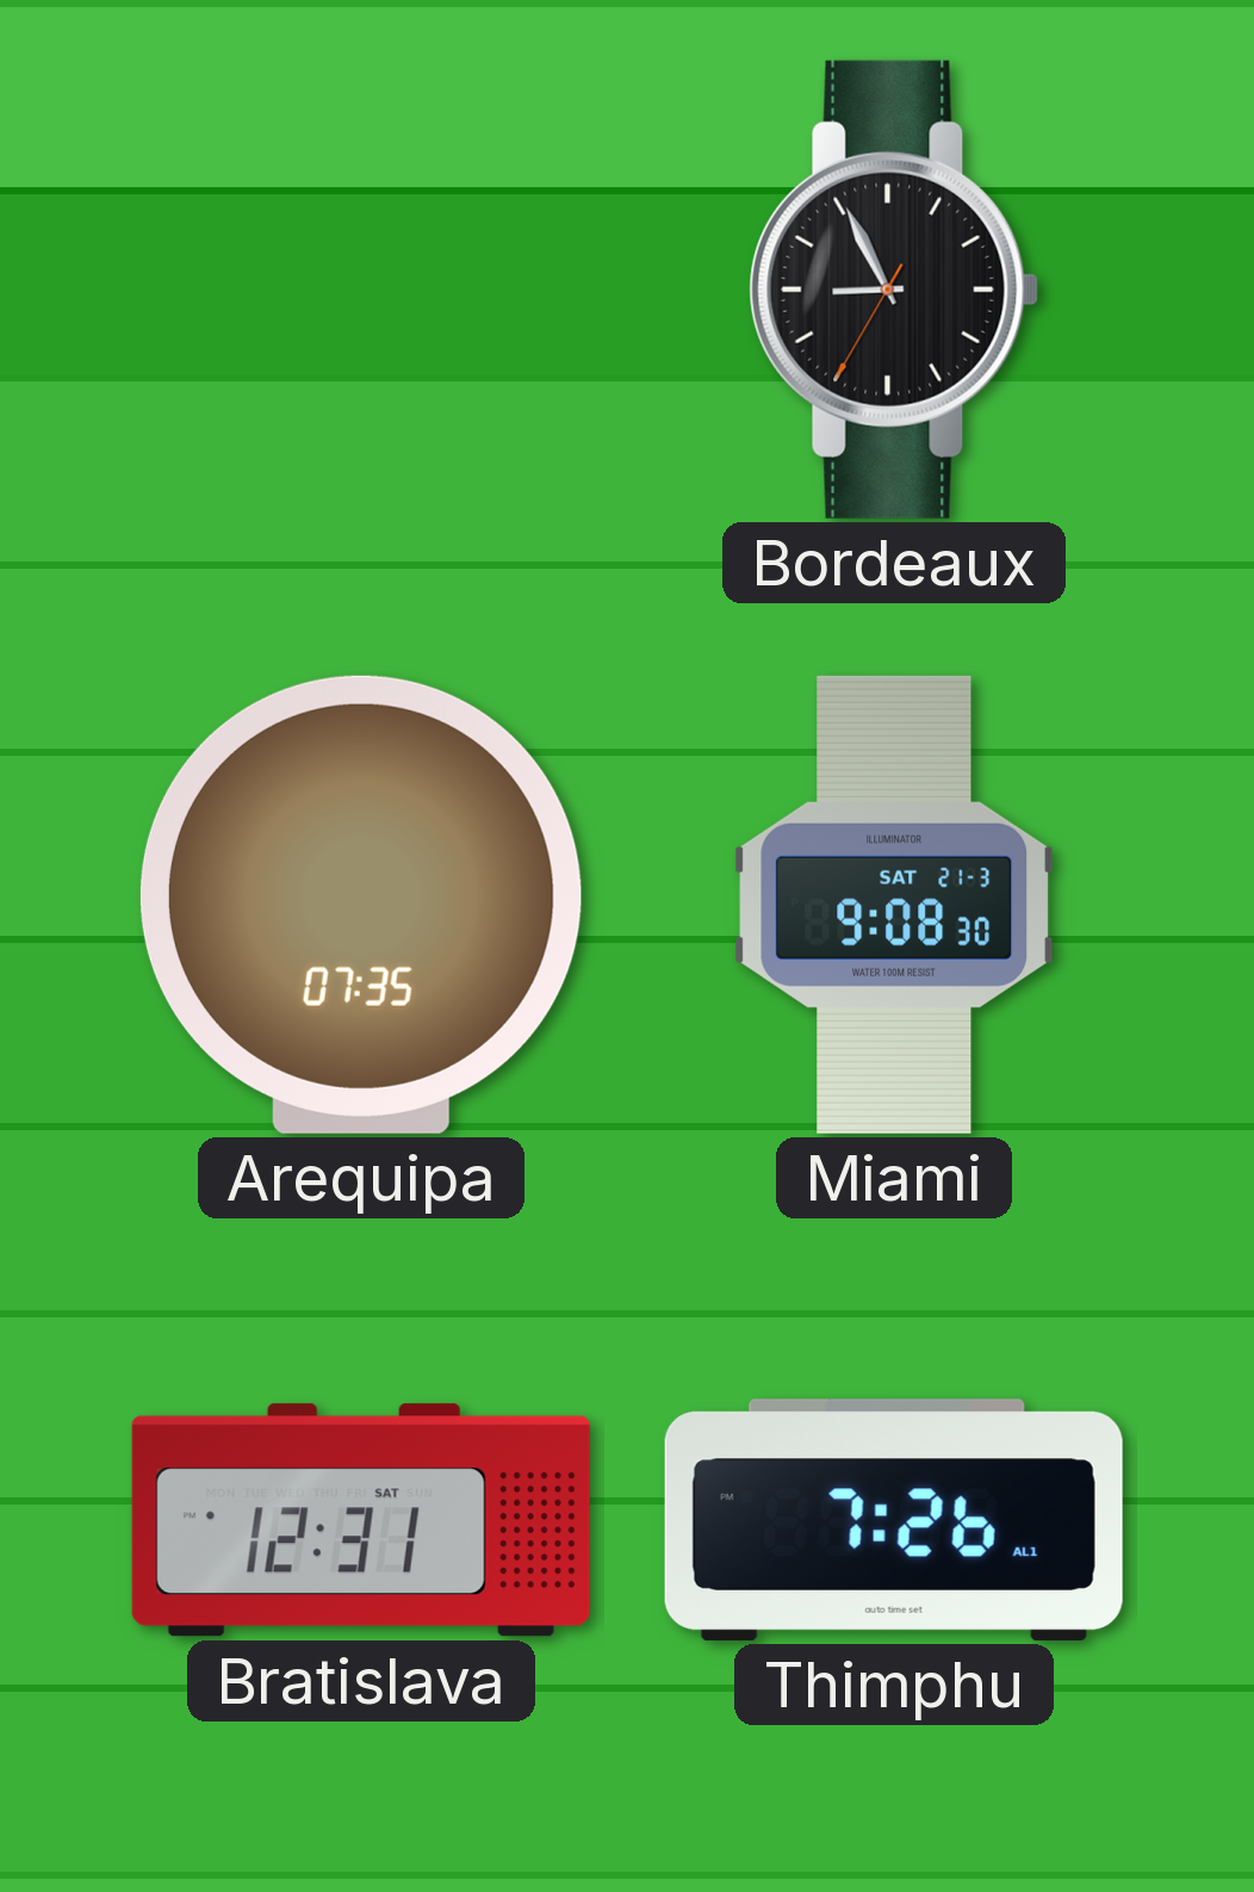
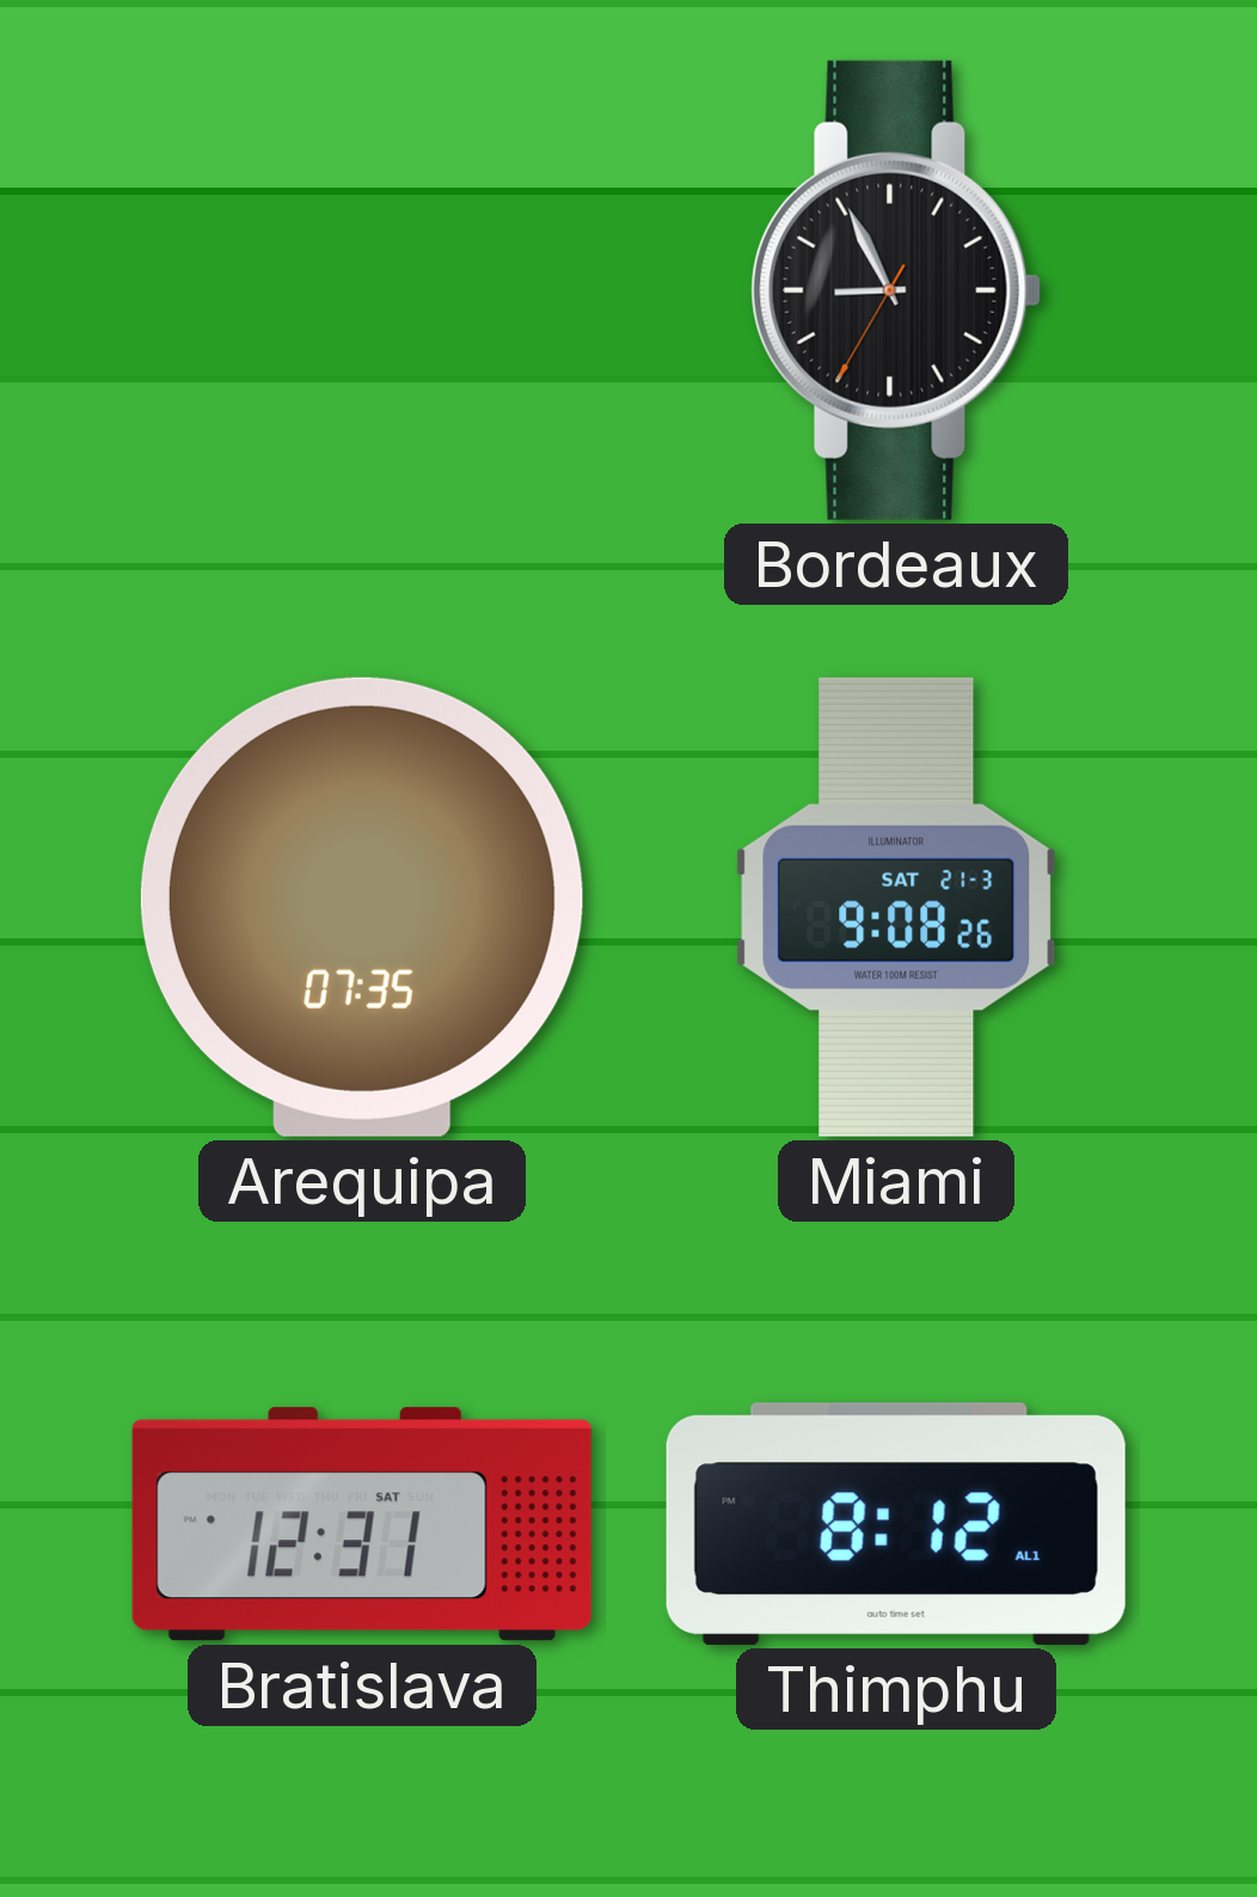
Miami: 9:08:30 -> 9:08:26 (896, 907)
Thimphu: 7:26 -> 8:12 (896, 1524)
